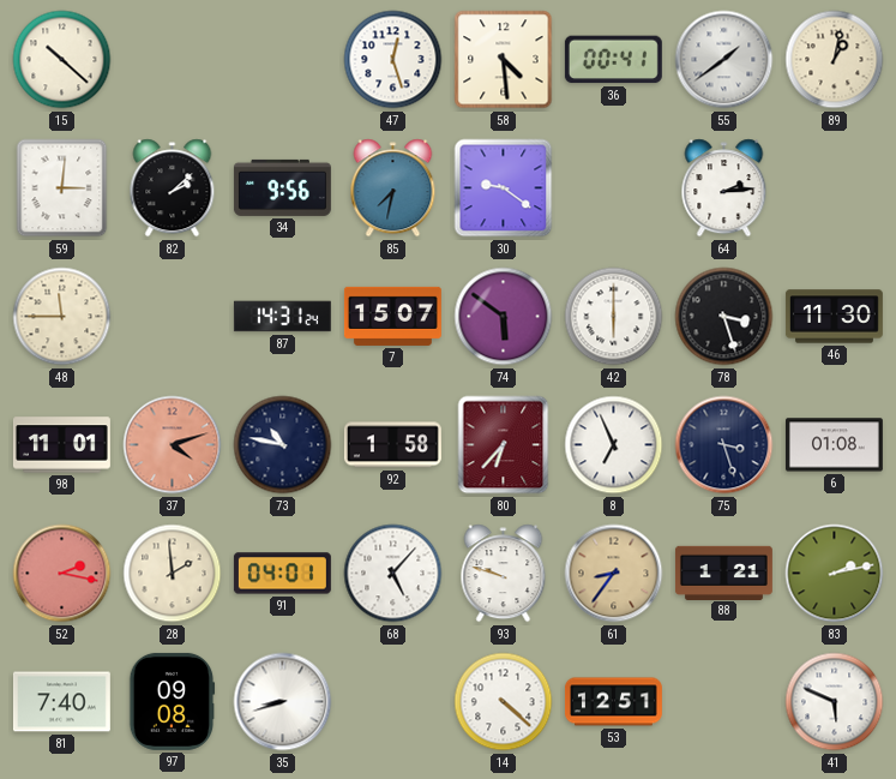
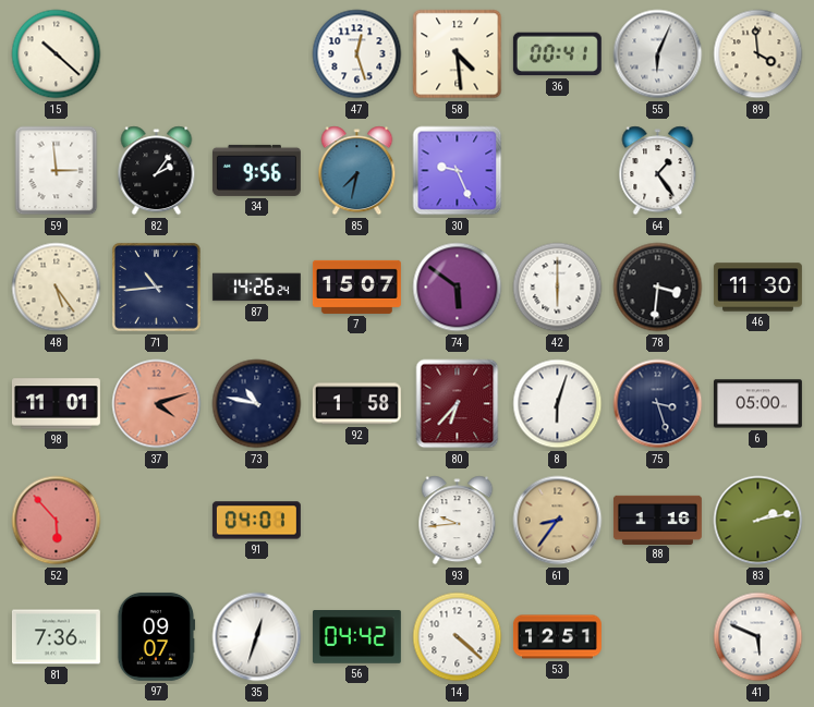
55: 1:39 -> 6:04 (658, 54)
89: 1:02 -> 3:59 (758, 54)
59: 3:01 -> 2:59 (57, 171)
82: 2:08 -> 2:06 (157, 171)
30: 9:21 -> 9:26 (458, 171)
64: 2:14 -> 1:24 (658, 171)
48: 11:45 -> 5:24 (57, 288)
71: none -> 10:44 (157, 288)
87: 14:31 -> 14:26 (256, 288)
78: 3:27 -> 3:31 (658, 288)
8: 6:56 -> 6:03 (558, 404)
6: 01:08 -> 05:00 (757, 404)
52: 2:17 -> 5:53 (57, 521)
28: 1:59 -> none (173, 574)
68: 5:07 -> none (393, 574)
93: 9:48 -> 9:44 (458, 521)
88: 1:21 -> 1:16 (657, 520)
81: 7:40 -> 7:36 (56, 637)
97: 09:08 -> 09:07 (156, 636)
35: 8:42 -> 12:33 (257, 637)
56: none -> 04:42 (356, 637)
